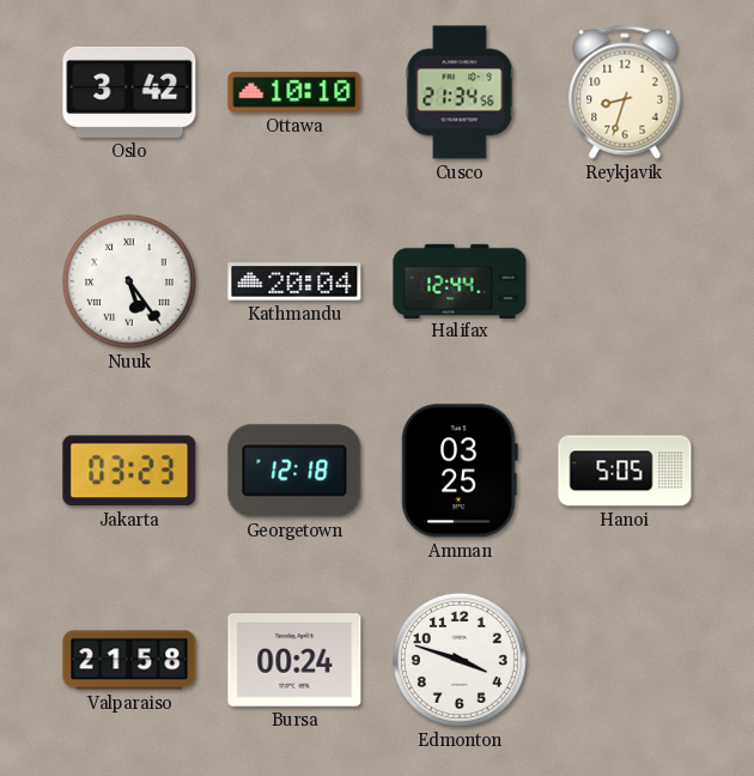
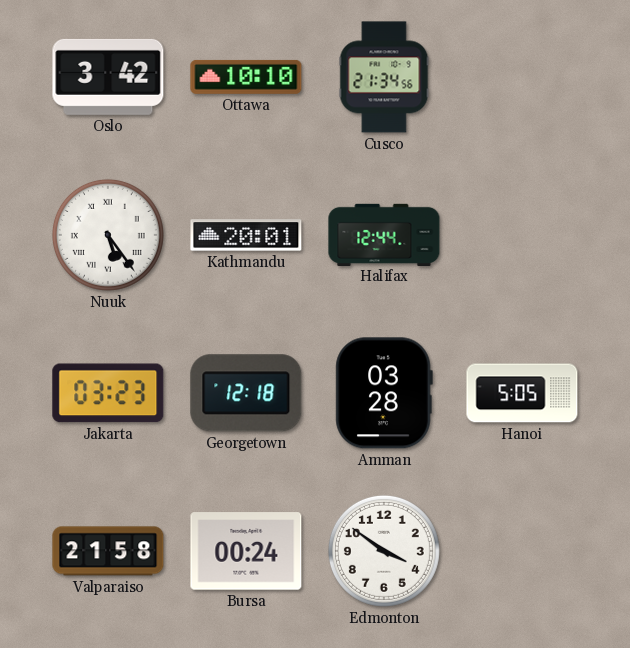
Reykjavik: 8:33 -> none (625, 92)
Kathmandu: 20:04 -> 20:01 (246, 235)
Amman: 03:25 -> 03:28 (384, 393)
Edmonton: 3:48 -> 3:51 (384, 551)
